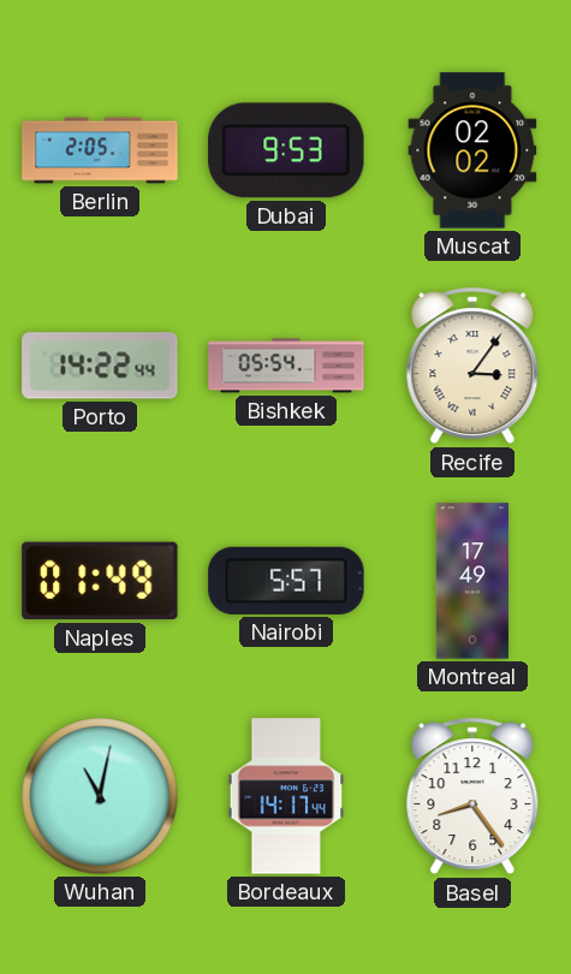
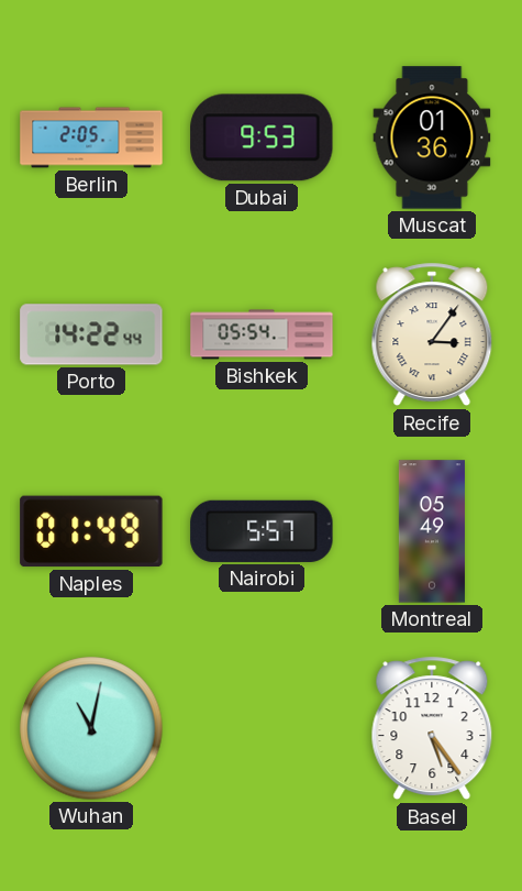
Muscat: 02:02 -> 01:36 (432, 137)
Montreal: 17:49 -> 05:49 (432, 531)
Bordeaux: 14:17 -> none (286, 796)
Basel: 8:24 -> 5:24 (432, 728)
